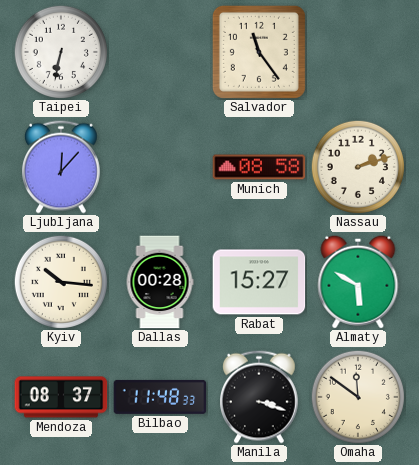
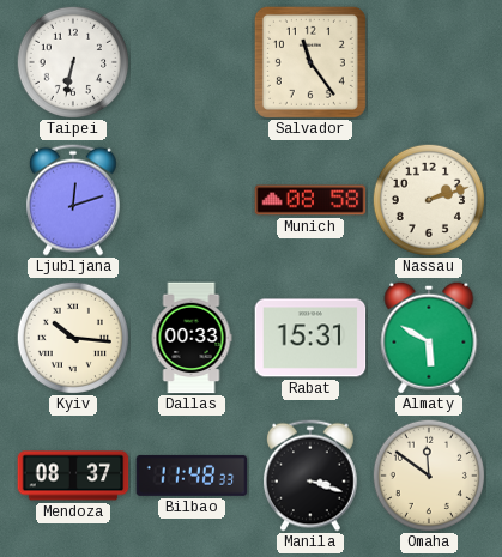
Ljubljana: 12:07 -> 12:12 (74, 200)
Dallas: 00:28 -> 00:33 (192, 338)
Rabat: 15:27 -> 15:31 (310, 338)
